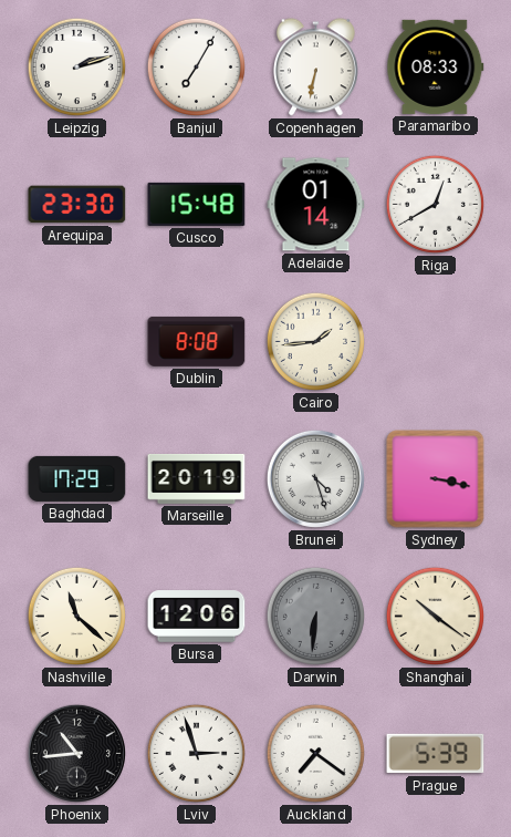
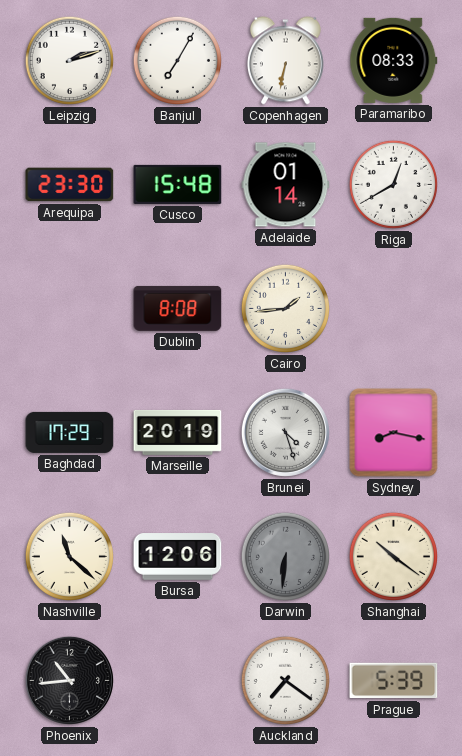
Sydney: 3:17 -> 8:17 (394, 433)
Lviv: 2:57 -> none (196, 753)
